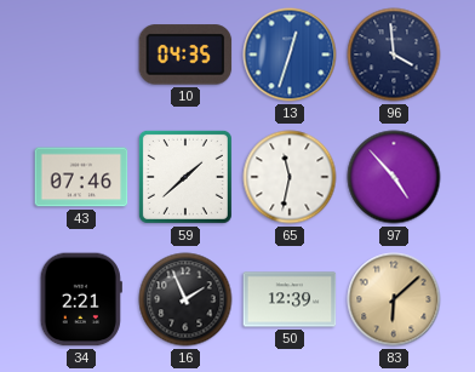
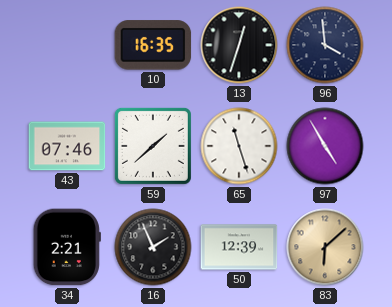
10: 04:35 -> 16:35 (153, 45)
13 dial: blue -> black (239, 45)
65: 11:32 -> 11:27 (239, 146)
97: 4:53 -> 4:55 (325, 146)
